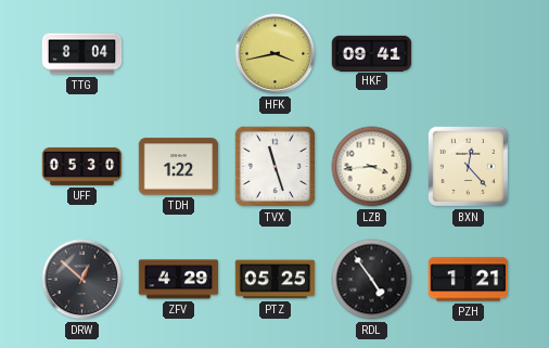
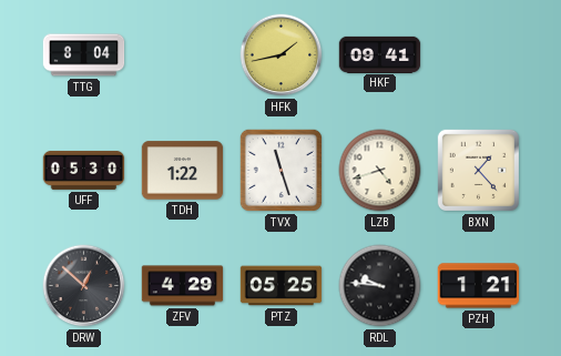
HFK: 3:43 -> 1:43 (282, 55)
LZB: 3:44 -> 4:42 (380, 171)
BXN: 12:23 -> 1:23 (478, 170)
RDL: 4:54 -> 9:46 (380, 286)
